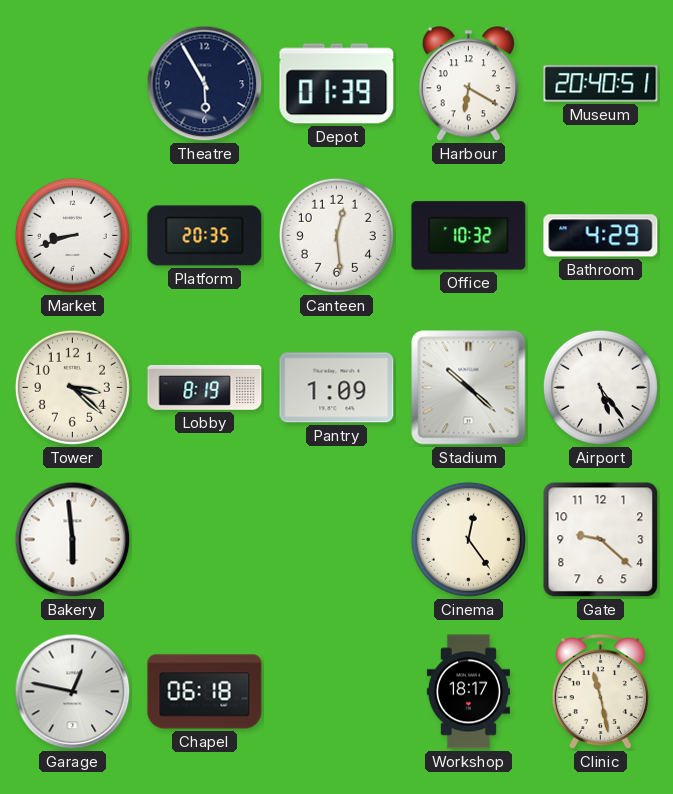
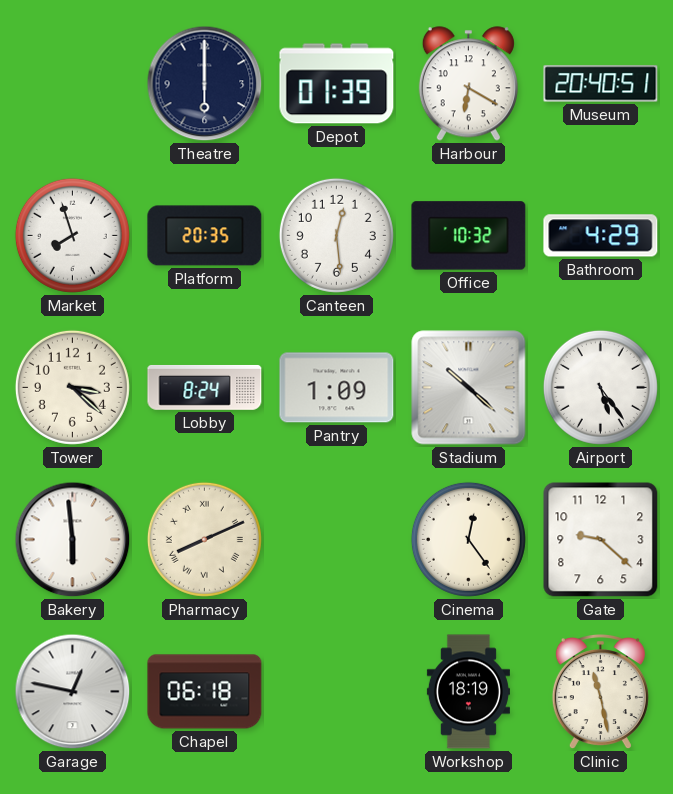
Theatre: 5:55 -> 6:00 (205, 84)
Market: 8:42 -> 7:57 (72, 235)
Lobby: 8:19 -> 8:24 (205, 387)
Pharmacy: none -> 8:11 (204, 539)
Workshop: 18:17 -> 18:19 (468, 692)
